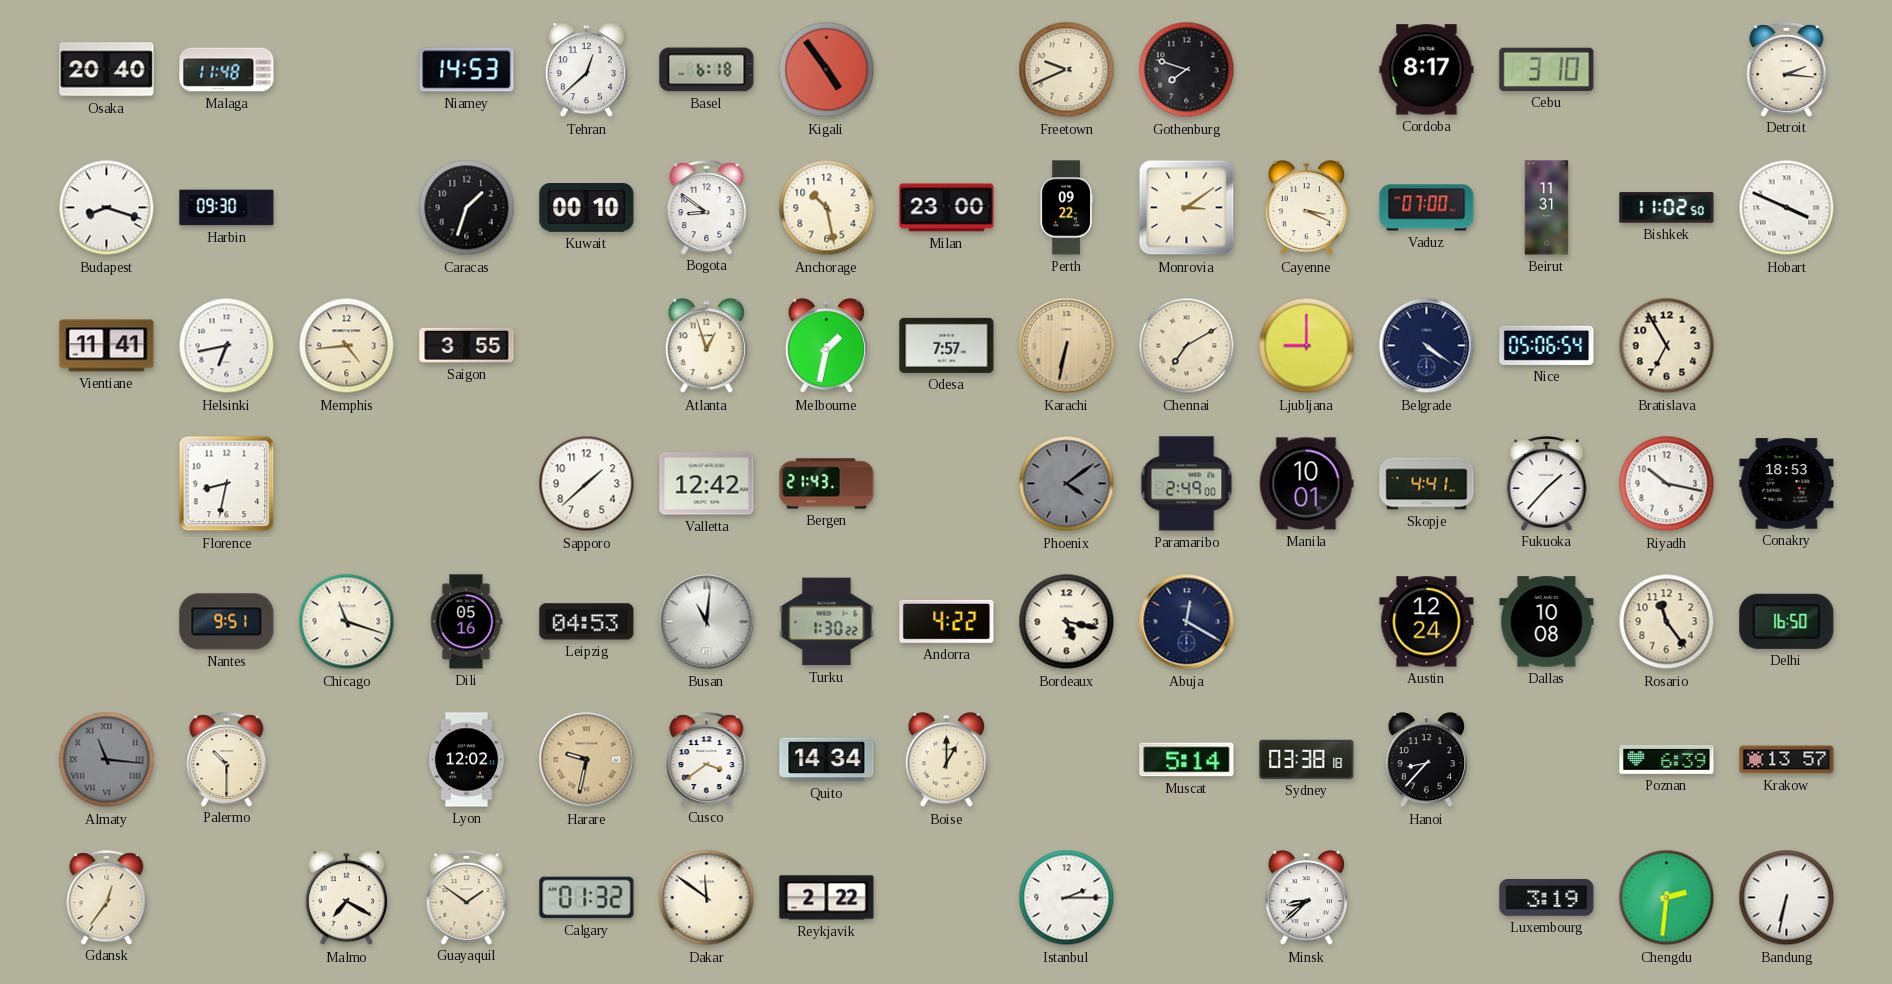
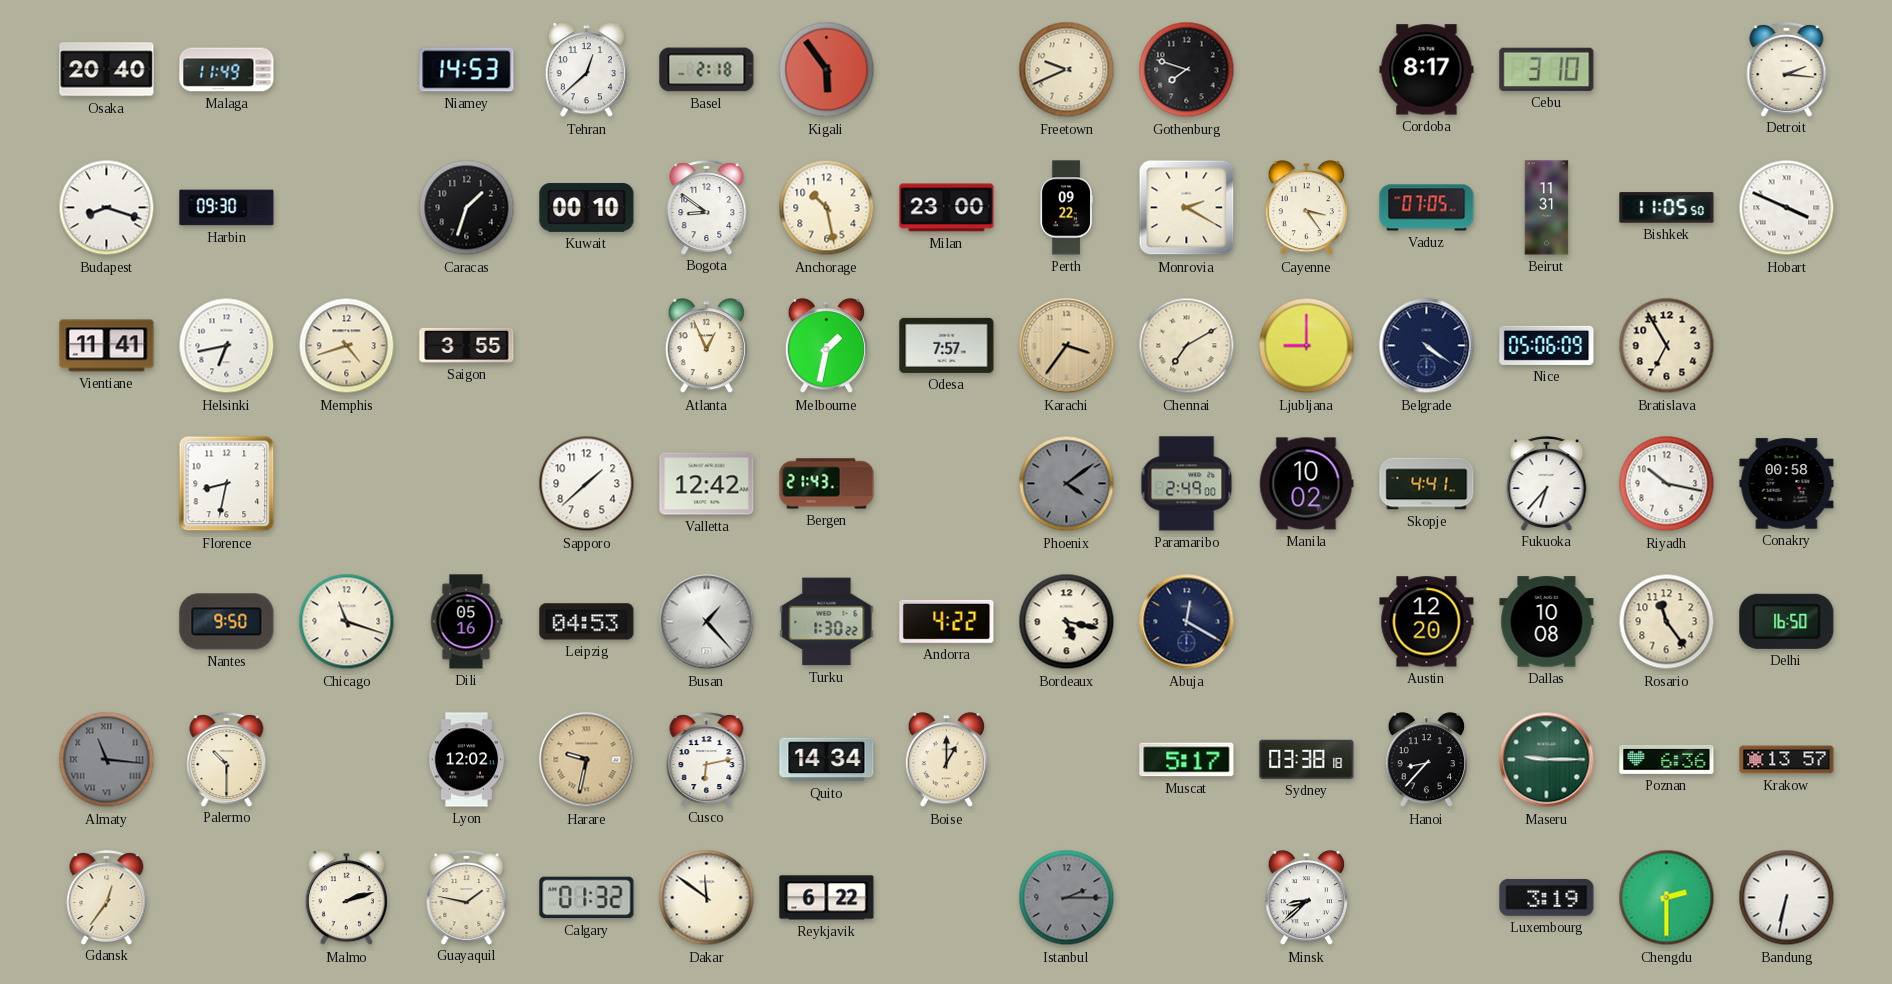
Malaga: 11:48 -> 11:49 (227, 70)
Basel: 6:18 -> 2:18 (707, 70)
Kigali: 4:54 -> 5:54 (827, 70)
Monrovia: 3:09 -> 2:20 (1187, 208)
Cayenne: 3:19 -> 3:24 (1306, 208)
Vaduz: 07:00 -> 07:05 (1427, 208)
Bishkek: 11:02 -> 11:05 (1667, 208)
Memphis: 4:44 -> 4:42 (347, 346)
Atlanta: 12:57 -> 12:56 (706, 346)
Karachi: 6:32 -> 3:36 (1067, 346)
Nice: 05:06:54 -> 05:06:09 (1547, 345)
Manila: 10:01 -> 10:02 (1306, 484)
Fukuoka: 1:37 -> 6:37 (1547, 483)
Conakry: 18:53 -> 00:58 (1787, 484)
Nantes: 9:51 -> 9:50 (227, 622)
Busan: 11:01 -> 1:23 (707, 622)
Austin: 12:24 -> 12:20 (1427, 622)
Cusco: 3:39 -> 6:13 (707, 759)
Muscat: 5:14 -> 5:17 (1187, 760)
Maseru: none -> 9:15 (1547, 760)
Poznan: 6:39 -> 6:36 (1667, 759)
Malmo: 7:20 -> 2:12 (346, 898)
Guayaquil: 1:51 -> 1:47 (467, 897)
Reykjavik: 2:22 -> 6:22 (827, 898)
Istanbul dial: white -> grey (1067, 898)
Chengdu: 2:31 -> 2:30 (1667, 898)
